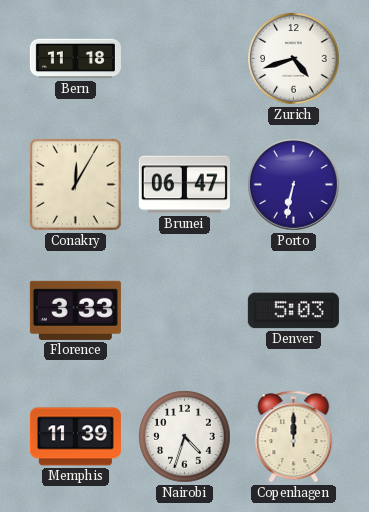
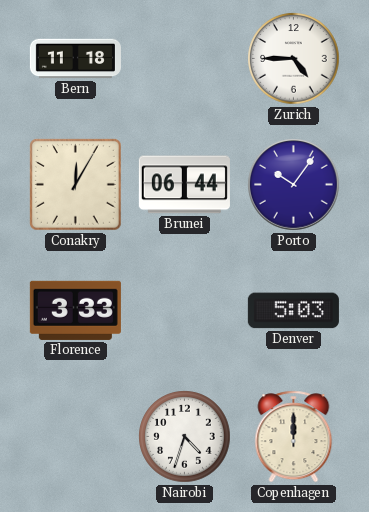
Zurich: 4:42 -> 4:45 (294, 59)
Brunei: 06:47 -> 06:44 (184, 185)
Porto: 6:32 -> 10:06 (294, 185)
Memphis: 11:39 -> none (75, 437)
